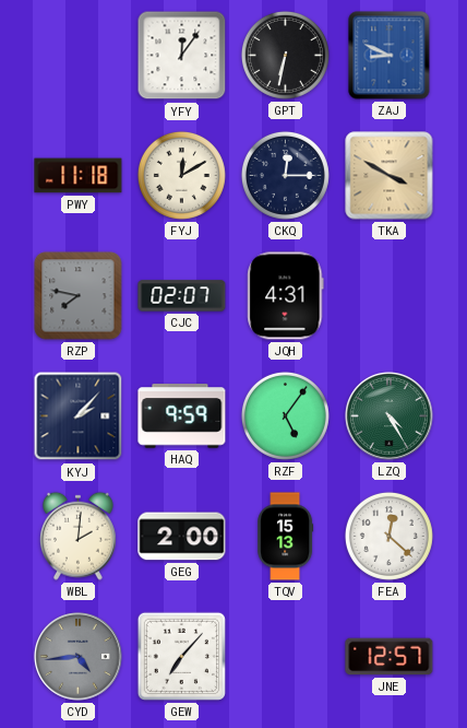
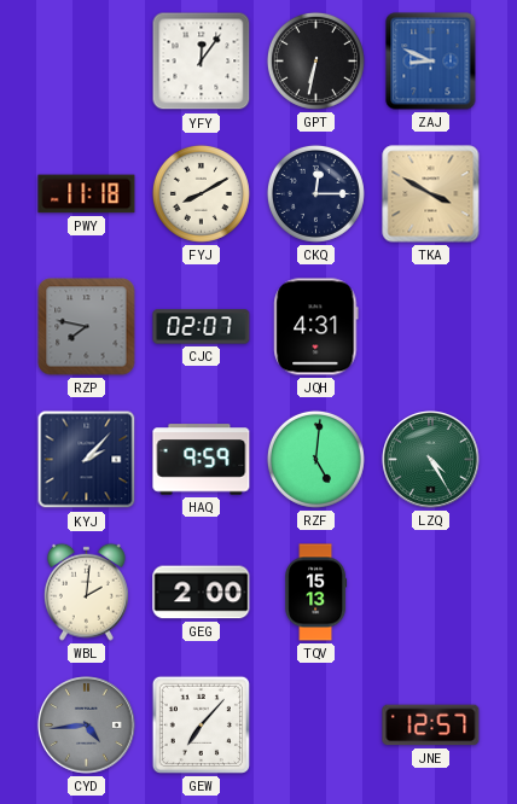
FYJ: 12:10 -> 8:10 (201, 193)
RZF: 5:06 -> 5:01 (315, 459)
FEA: 12:22 -> none (388, 536)
